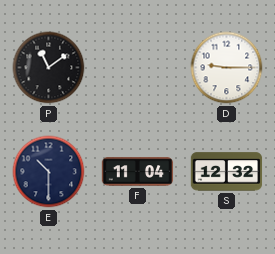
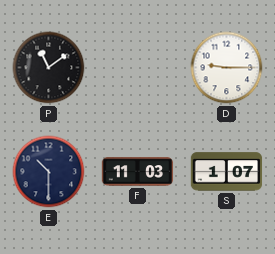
F: 11:04 -> 11:03 (138, 172)
S: 12:32 -> 1:07 (227, 172)
